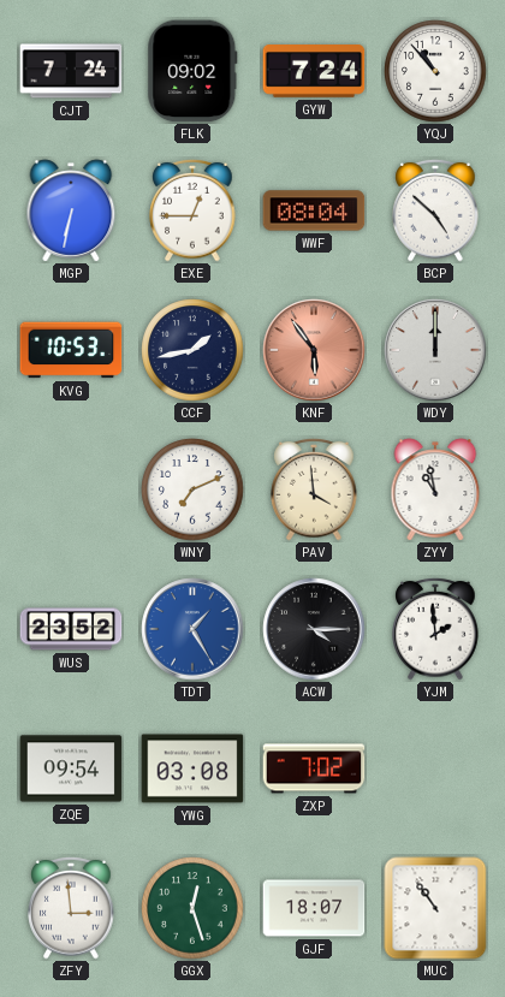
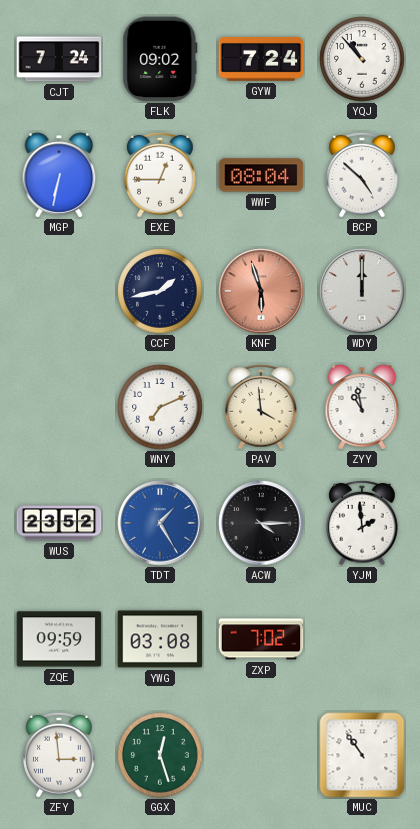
KVG: 10:53 -> none (71, 350)
KNF: 5:54 -> 5:57 (261, 291)
ZQE: 09:54 -> 09:59 (59, 639)
GJF: 18:07 -> none (314, 908)
